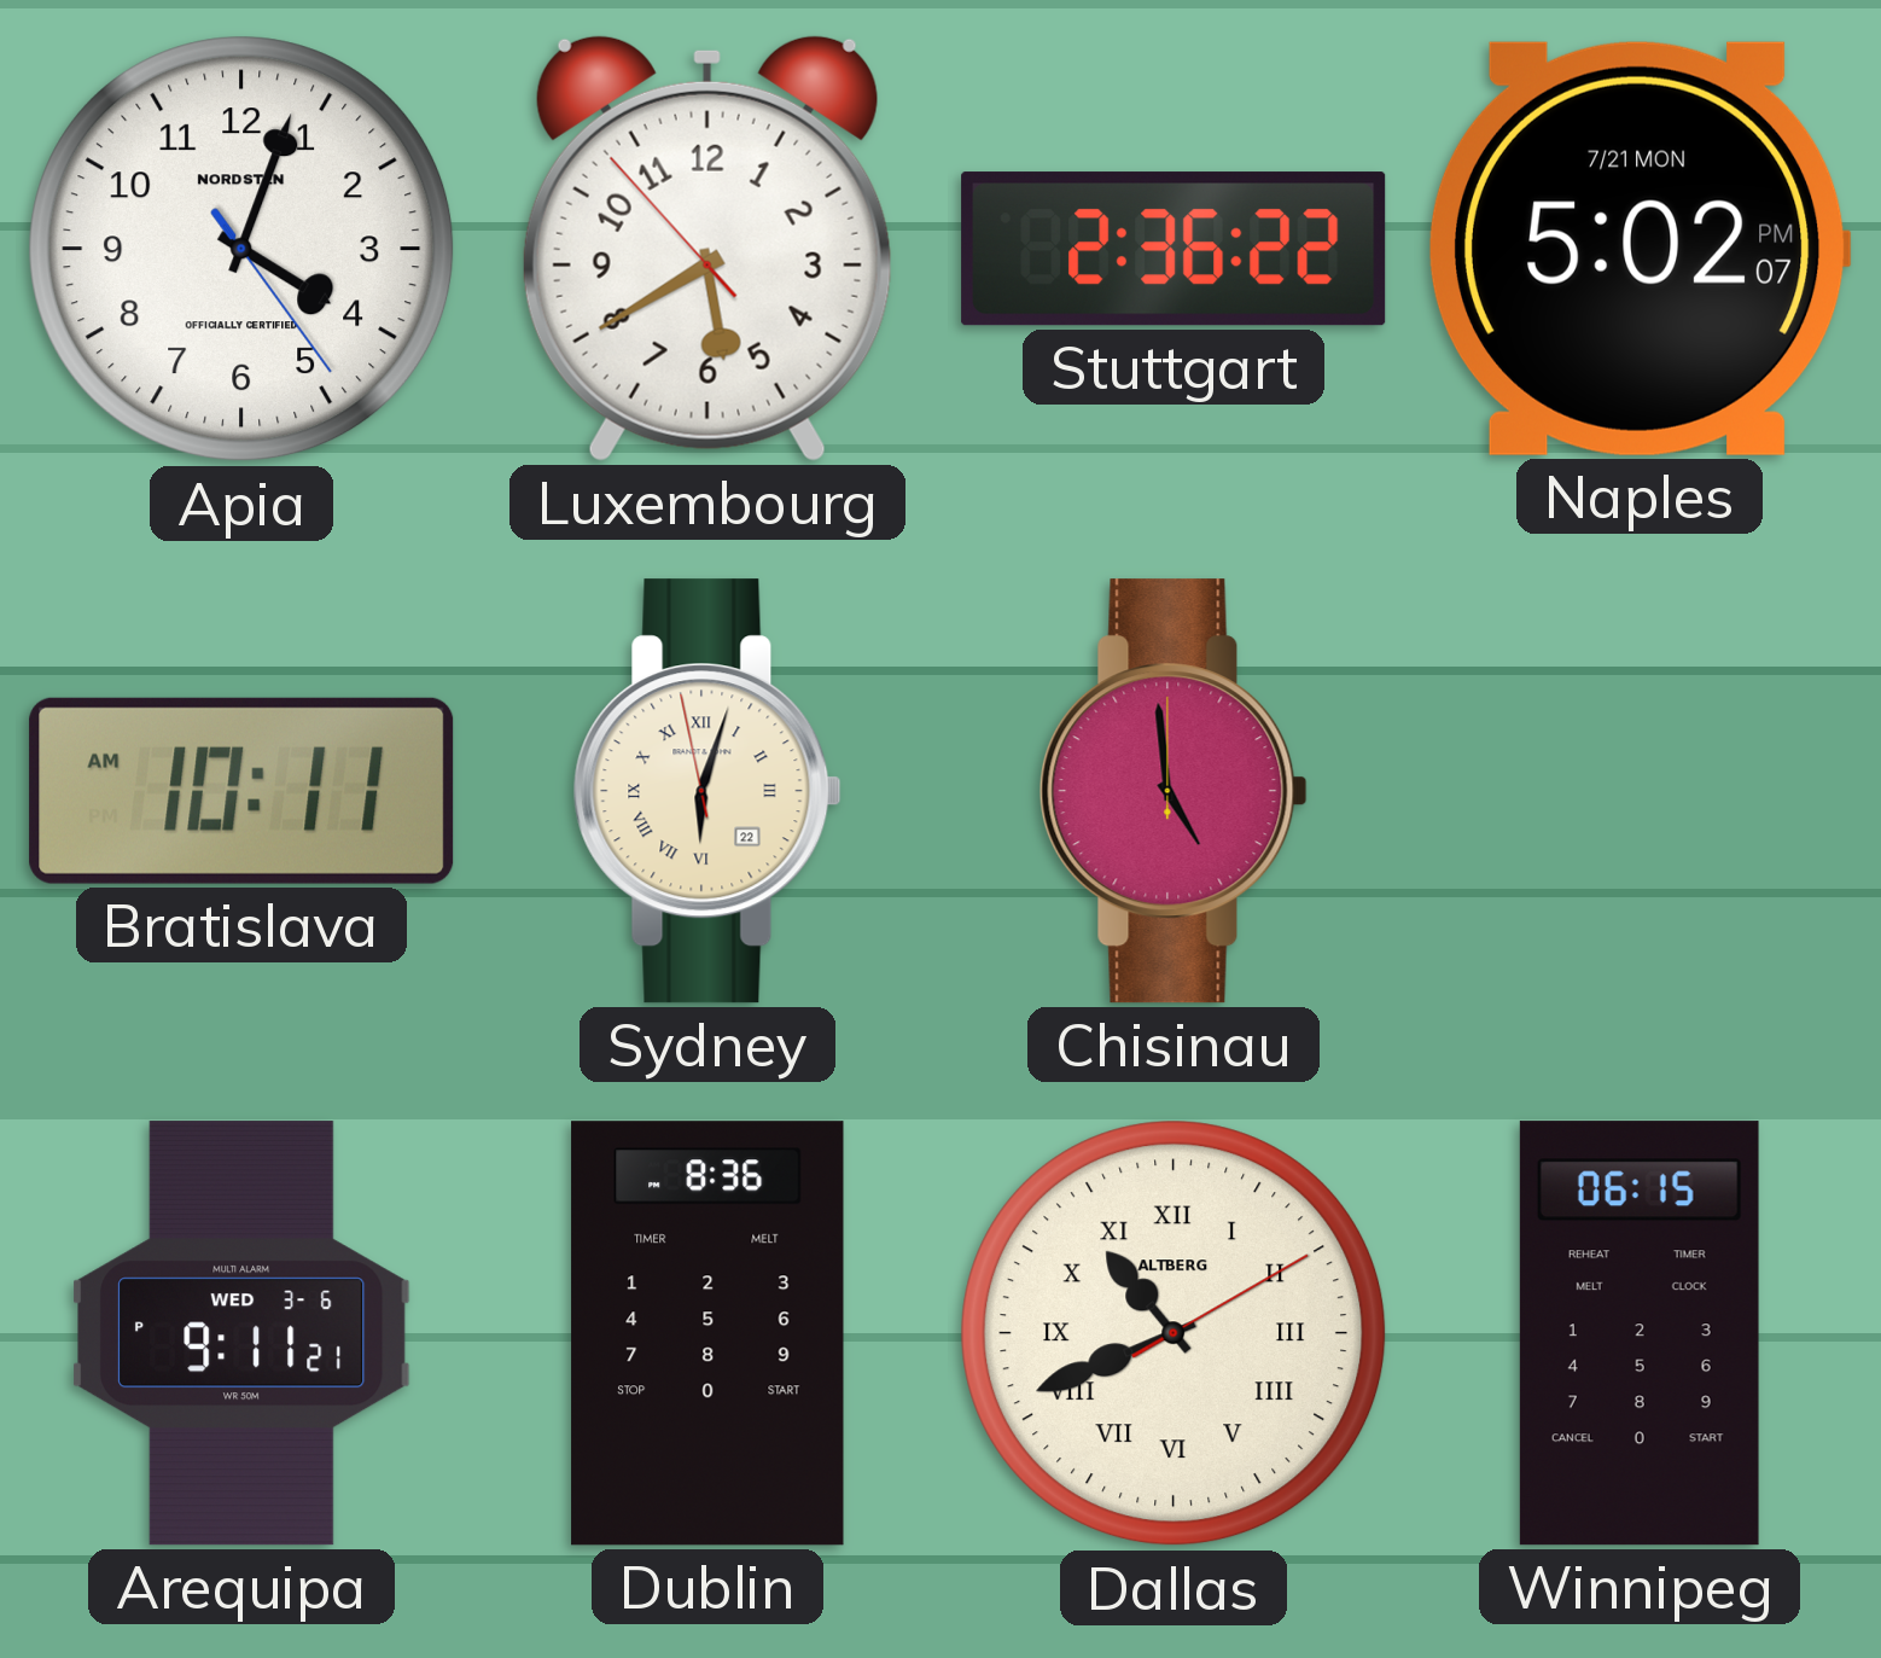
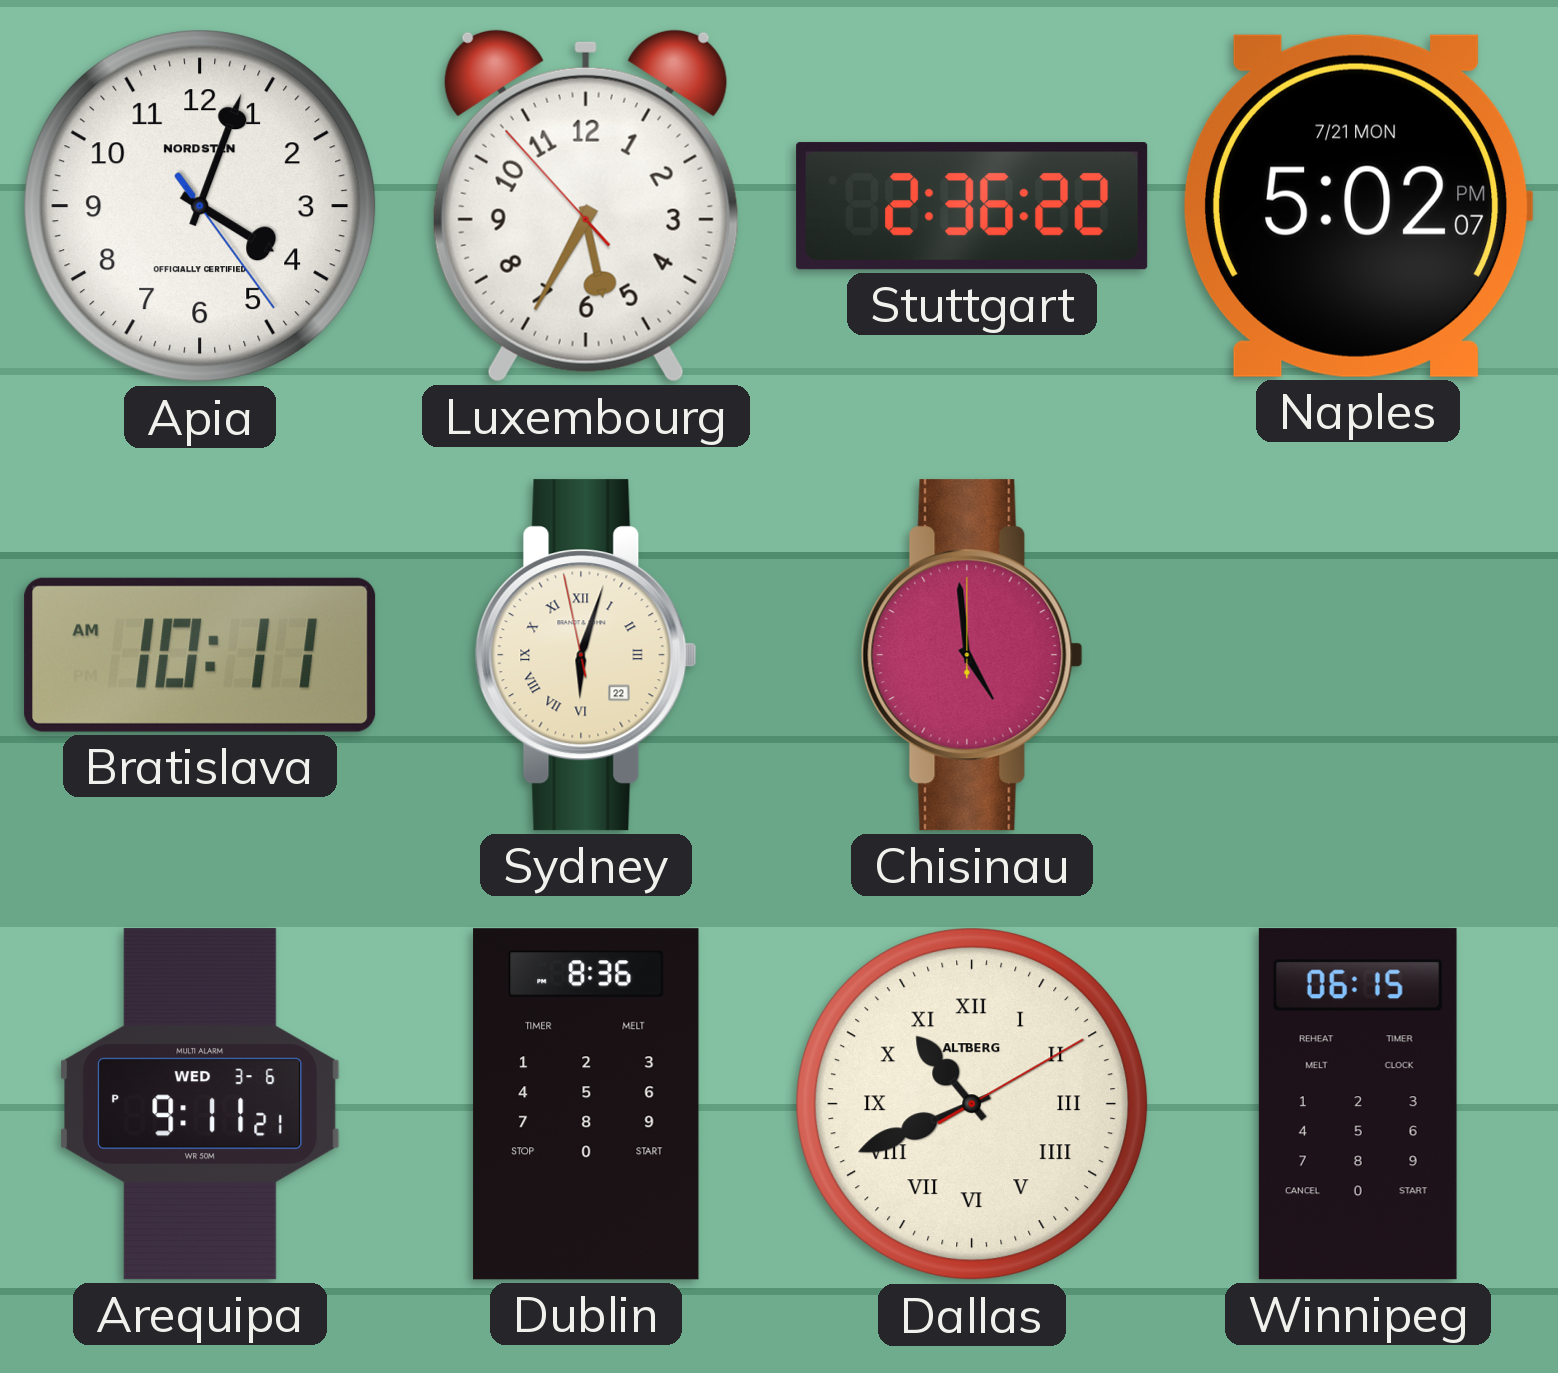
Luxembourg: 5:39 -> 5:34 (586, 206)
